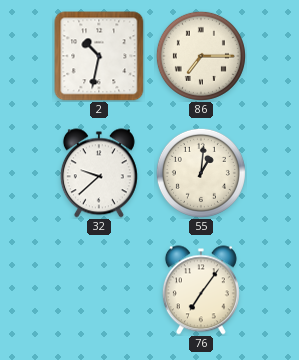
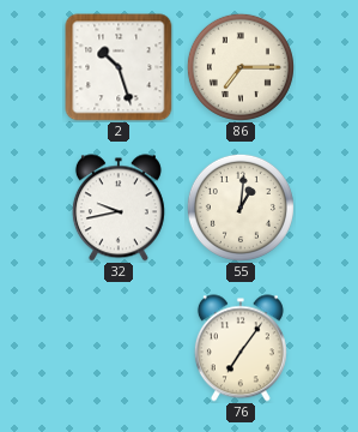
2: 10:32 -> 10:27 (119, 67)
32: 9:38 -> 9:43 (119, 208)
